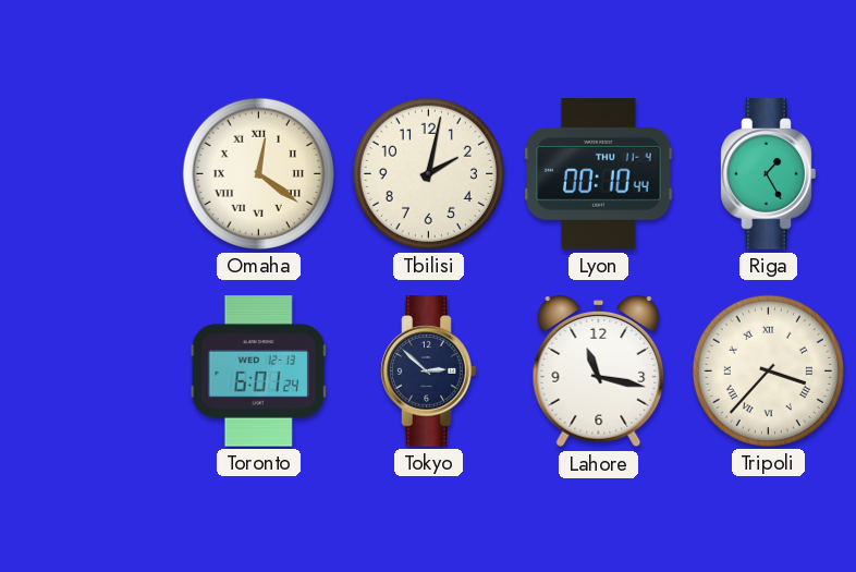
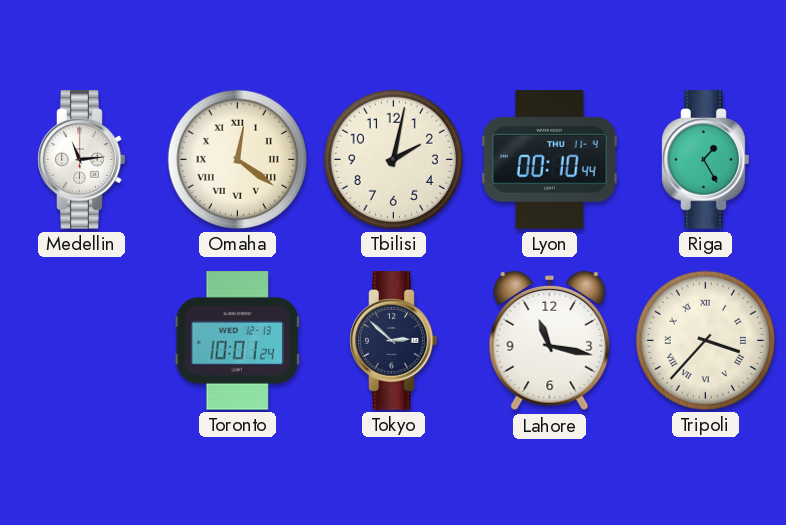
Medellin: none -> 11:14 (82, 160)
Toronto: 6:01 -> 10:01 (237, 341)
